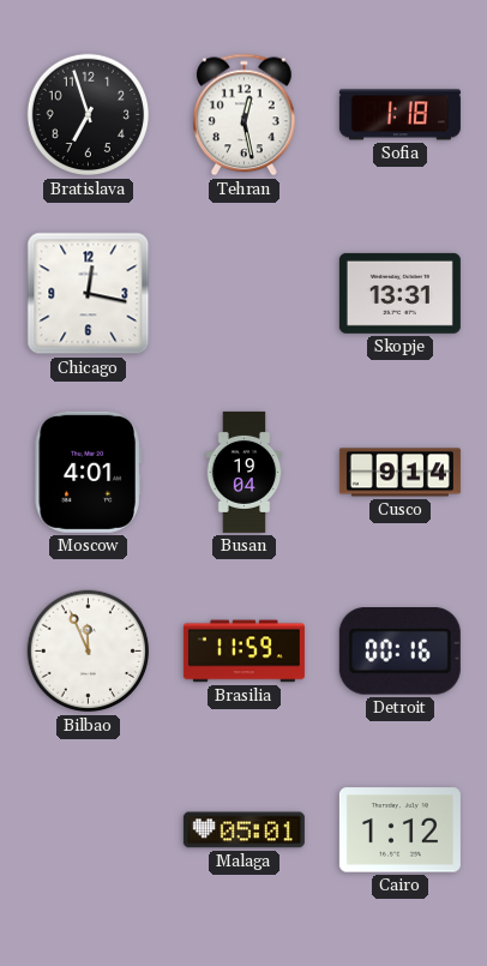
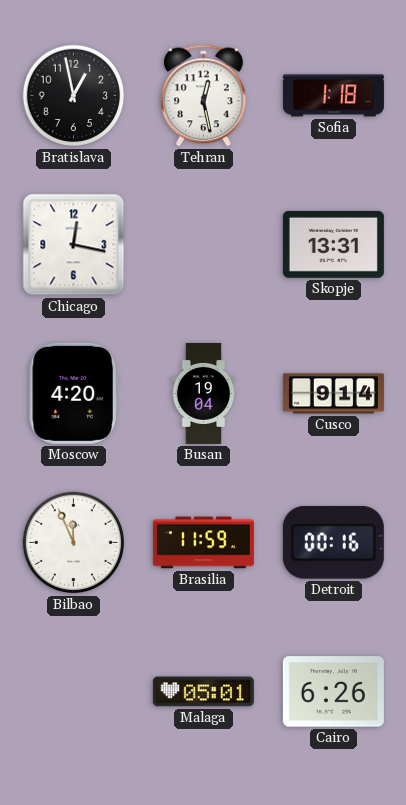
Bratislava: 6:57 -> 12:58 (74, 96)
Moscow: 4:01 -> 4:20 (73, 393)
Cairo: 1:12 -> 6:26 (333, 692)
